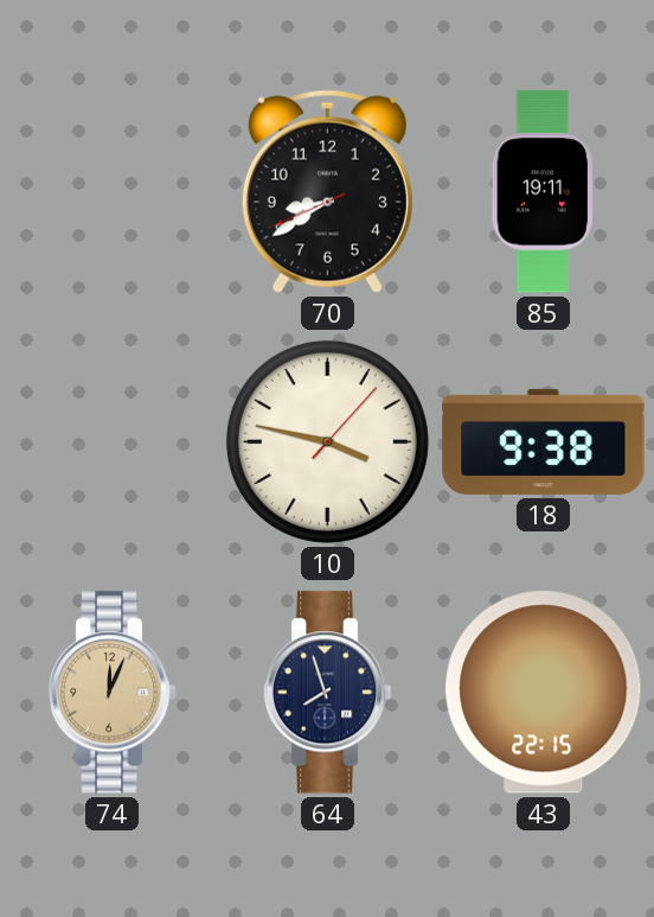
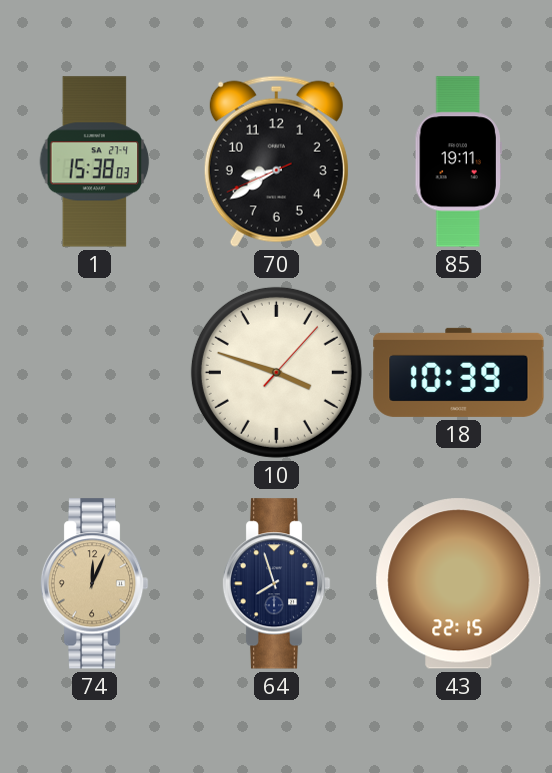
1: none -> 15:38 (95, 162)
10: 3:47 -> 3:48 (276, 372)
18: 9:38 -> 10:39 (459, 372)
